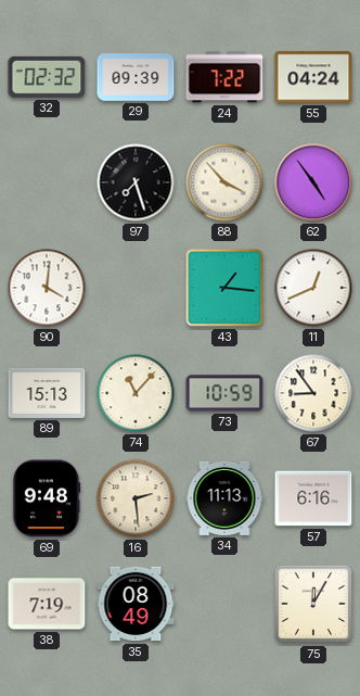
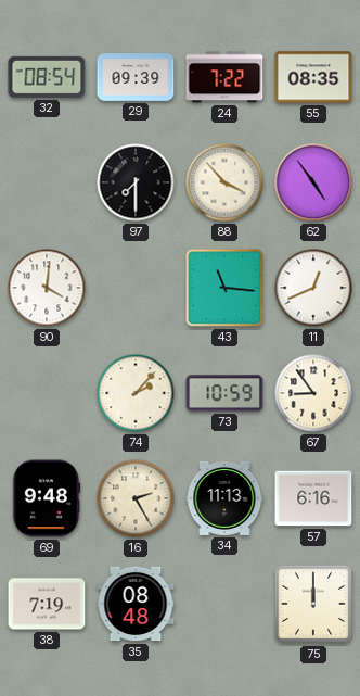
32: 02:32 -> 08:54 (47, 77)
55: 04:24 -> 08:35 (313, 77)
97: 7:27 -> 7:30 (136, 182)
43: 1:16 -> 11:16 (224, 288)
89: 15:13 -> none (47, 393)
74: 11:07 -> 2:07 (136, 393)
16: 2:29 -> 2:25 (136, 498)
35: 08:49 -> 08:48 (136, 604)
75: 12:05 -> 12:00 (313, 604)
